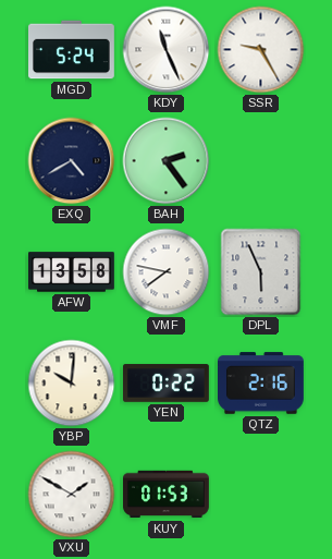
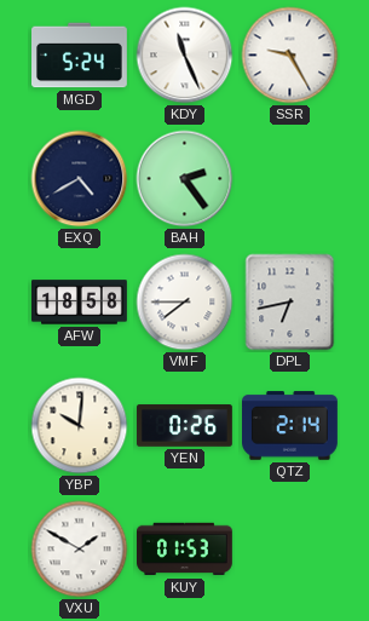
AFW: 13:58 -> 18:58 (80, 303)
VMF: 7:47 -> 7:45 (185, 303)
DPL: 5:56 -> 6:43 (290, 303)
YEN: 0:22 -> 0:26 (185, 426)
QTZ: 2:16 -> 2:14 (290, 426)
